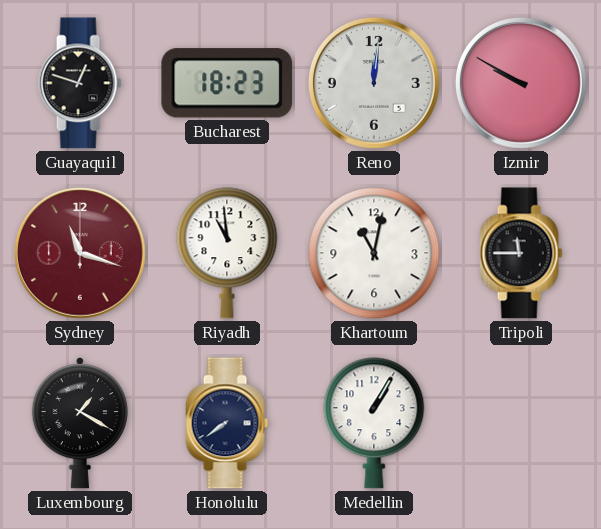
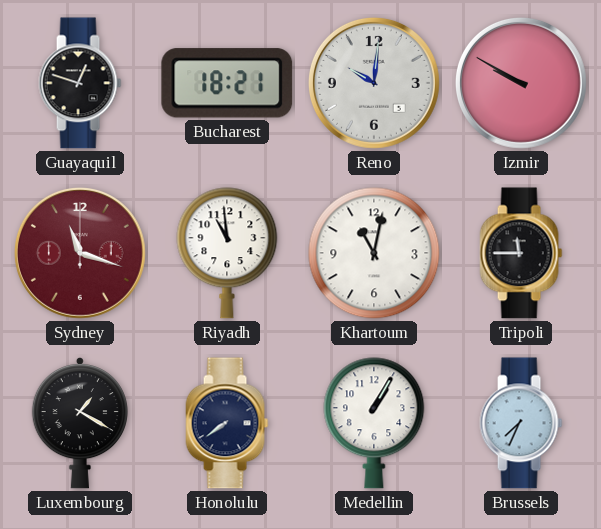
Bucharest: 18:23 -> 18:21 (227, 83)
Reno: 12:01 -> 10:01 (374, 83)
Brussels: none -> 7:34 (521, 423)
